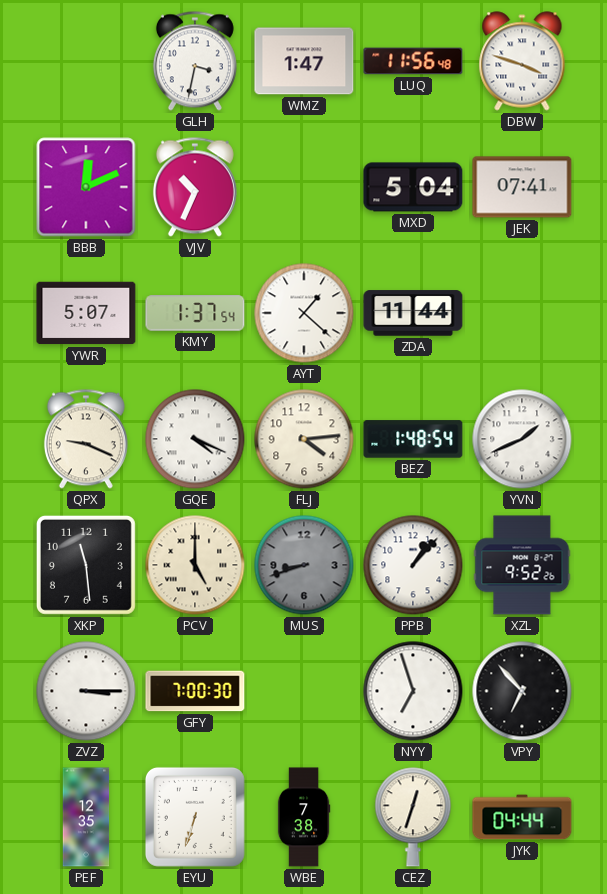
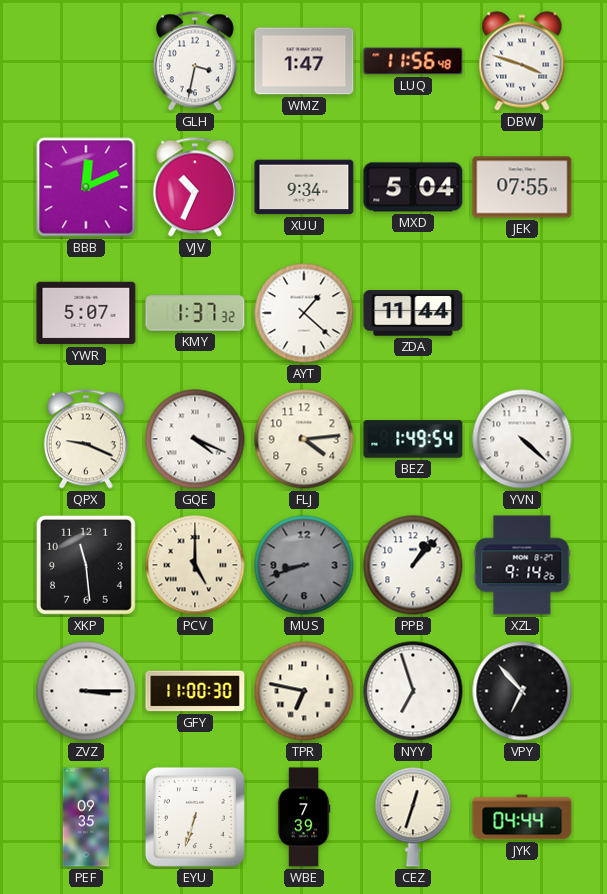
XUU: none -> 9:34 (304, 187)
JEK: 07:41 -> 07:55 (522, 187)
KMY: 1:37:54 -> 1:37:32 (195, 313)
BEZ: 1:48 -> 1:49 (413, 439)
YVN: 1:41 -> 4:22 (522, 439)
XZL: 9:52 -> 9:14 (522, 565)
GFY: 7:00 -> 11:00 (195, 691)
TPR: none -> 6:47 (304, 691)
PEF: 12:35 -> 09:35 (86, 817)
WBE: 7:38 -> 7:39 (304, 817)
